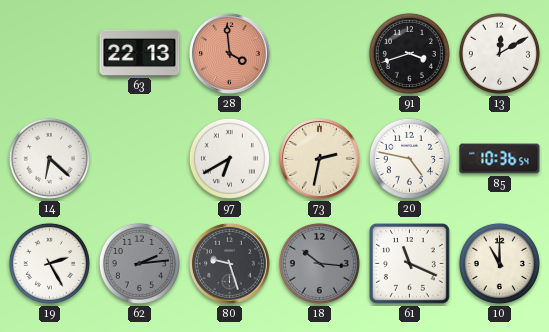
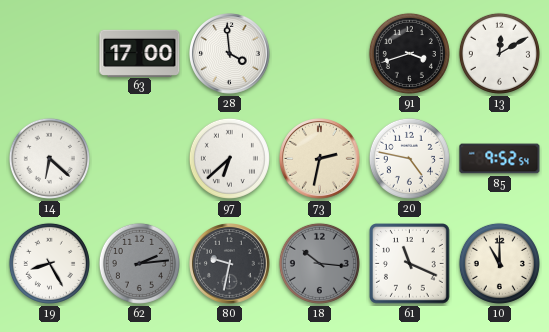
63: 22:13 -> 17:00 (140, 53)
28 dial: salmon -> white (230, 54)
97: 6:40 -> 6:38 (229, 158)
85: 10:36 -> 9:52 (500, 159)
19: 2:25 -> 8:25 (49, 263)
80: 9:27 -> 9:32 (230, 264)
